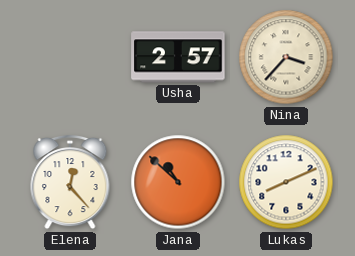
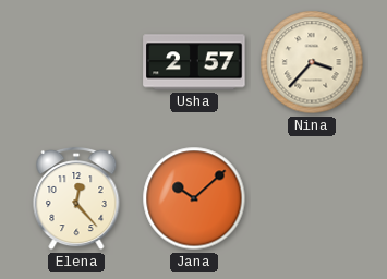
Jana: 10:52 -> 10:08 (194, 198)
Lukas: 8:11 -> none (286, 182)
